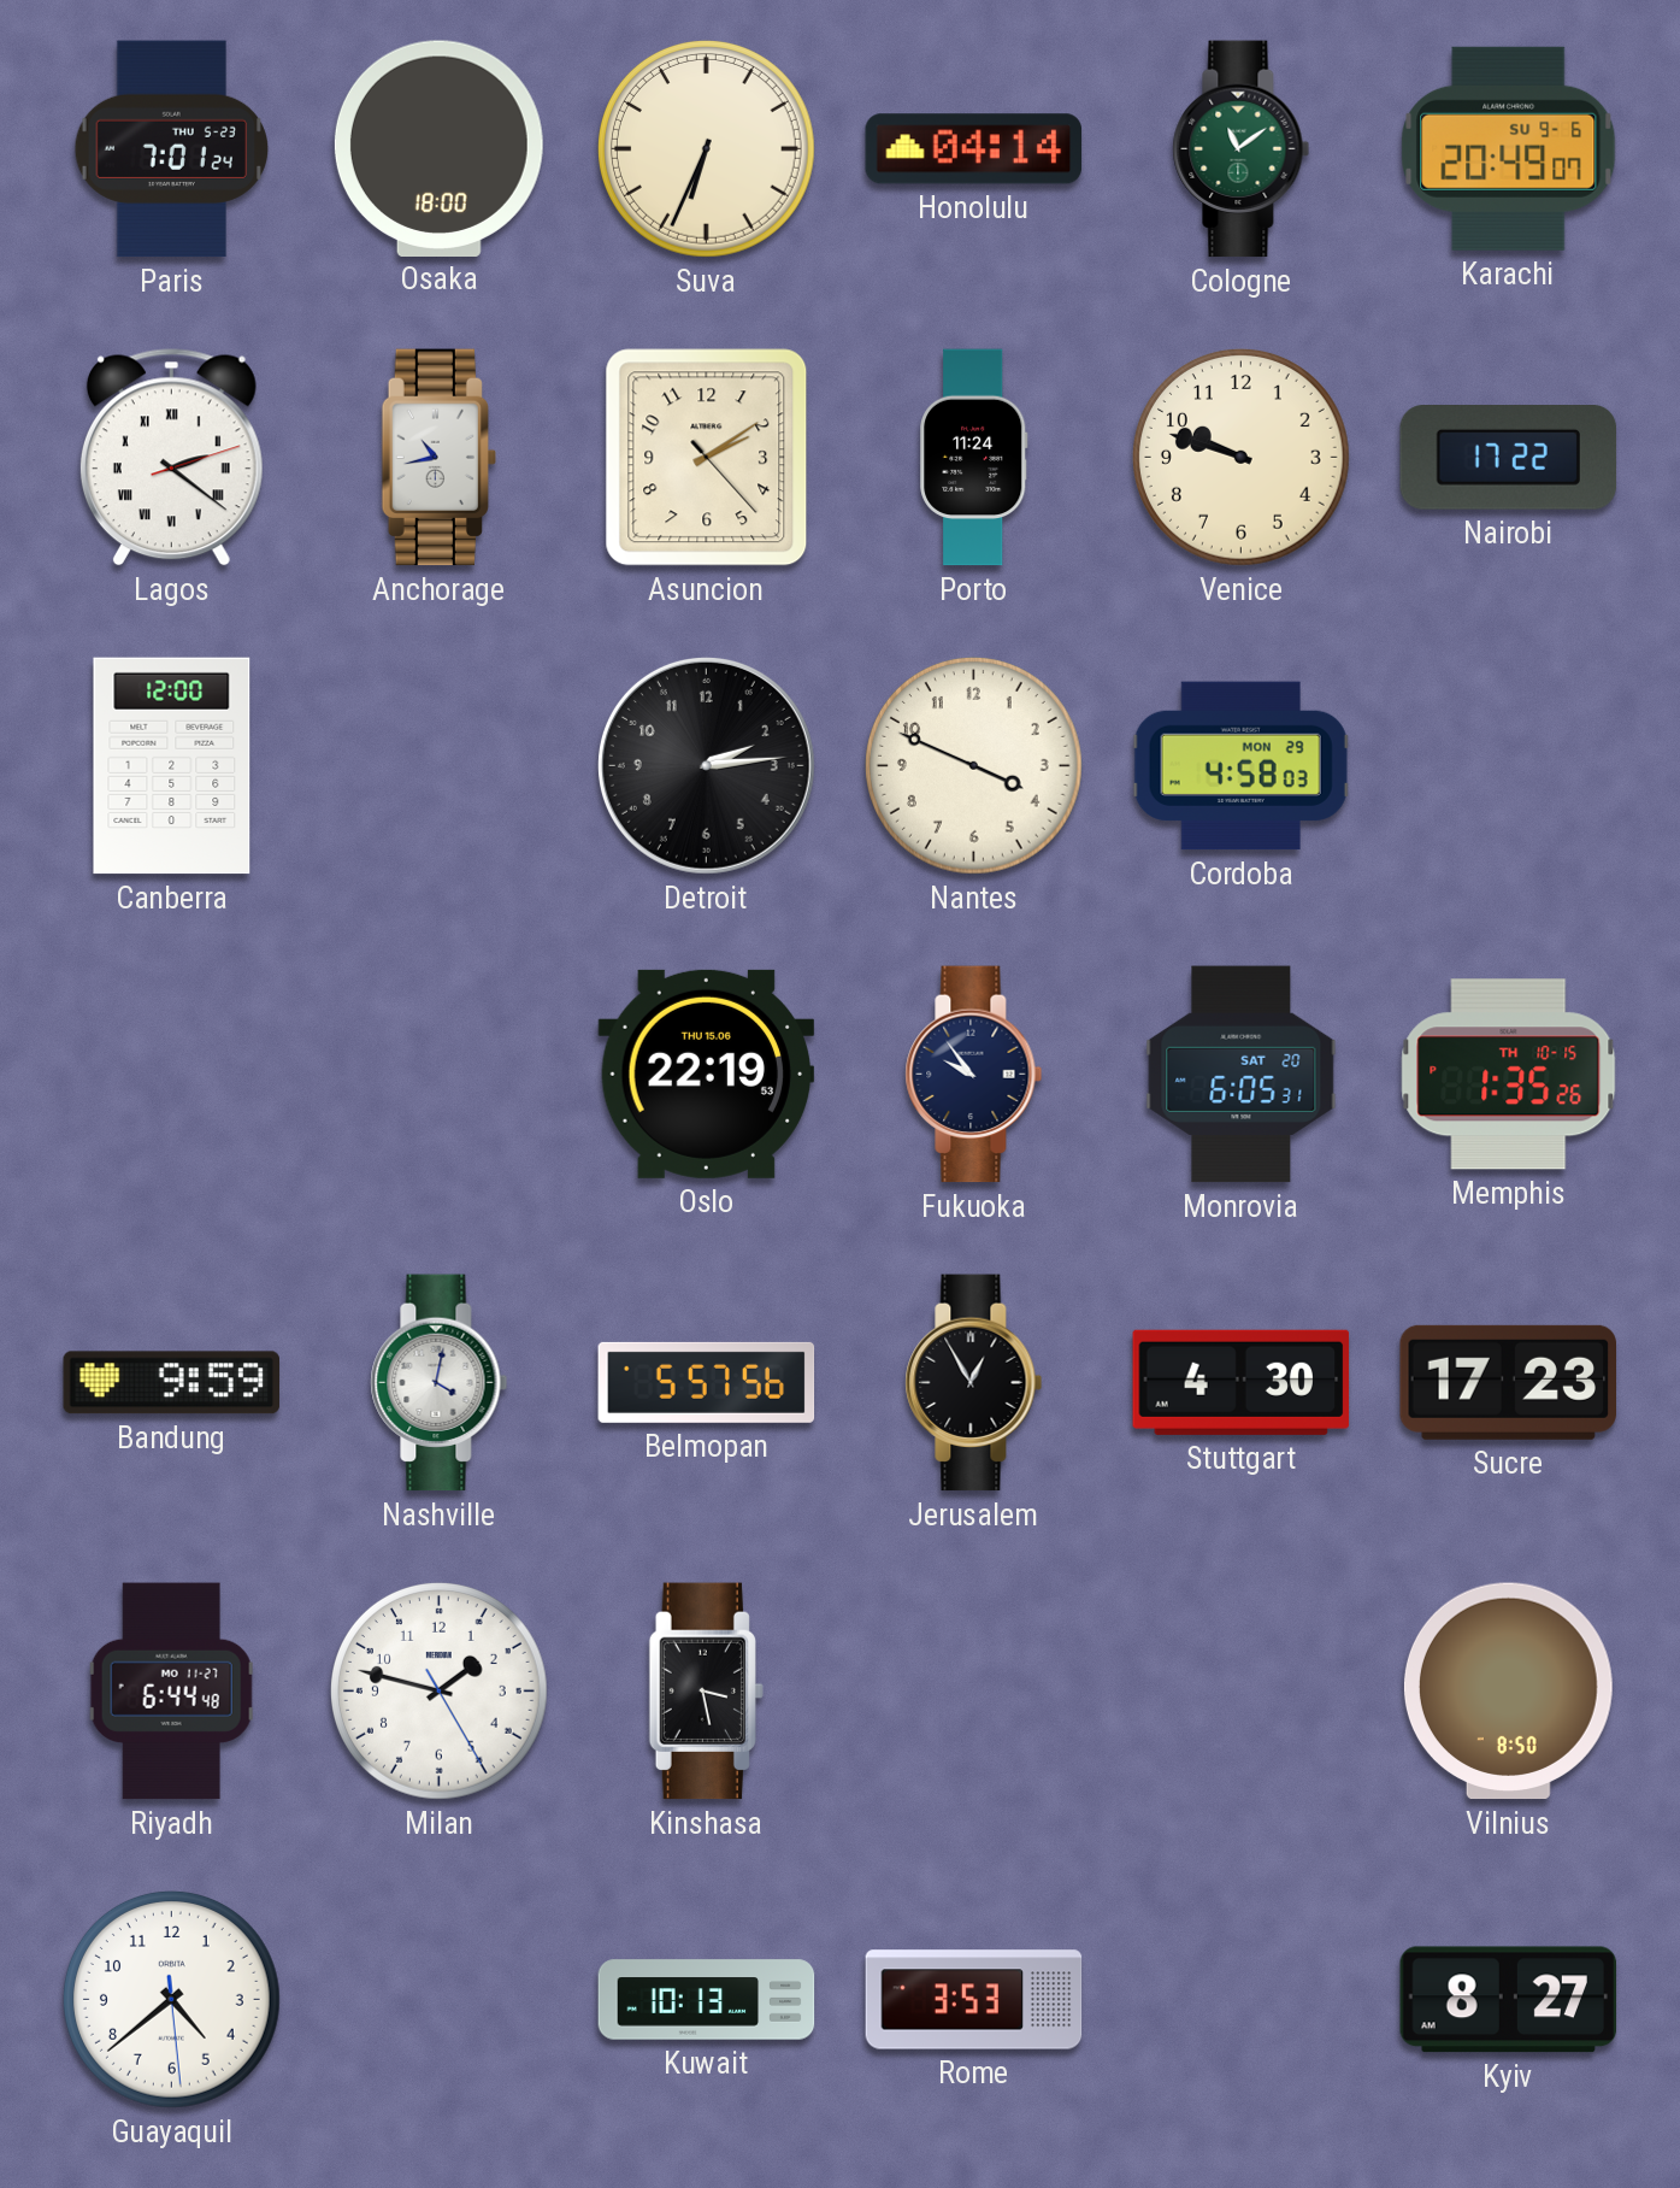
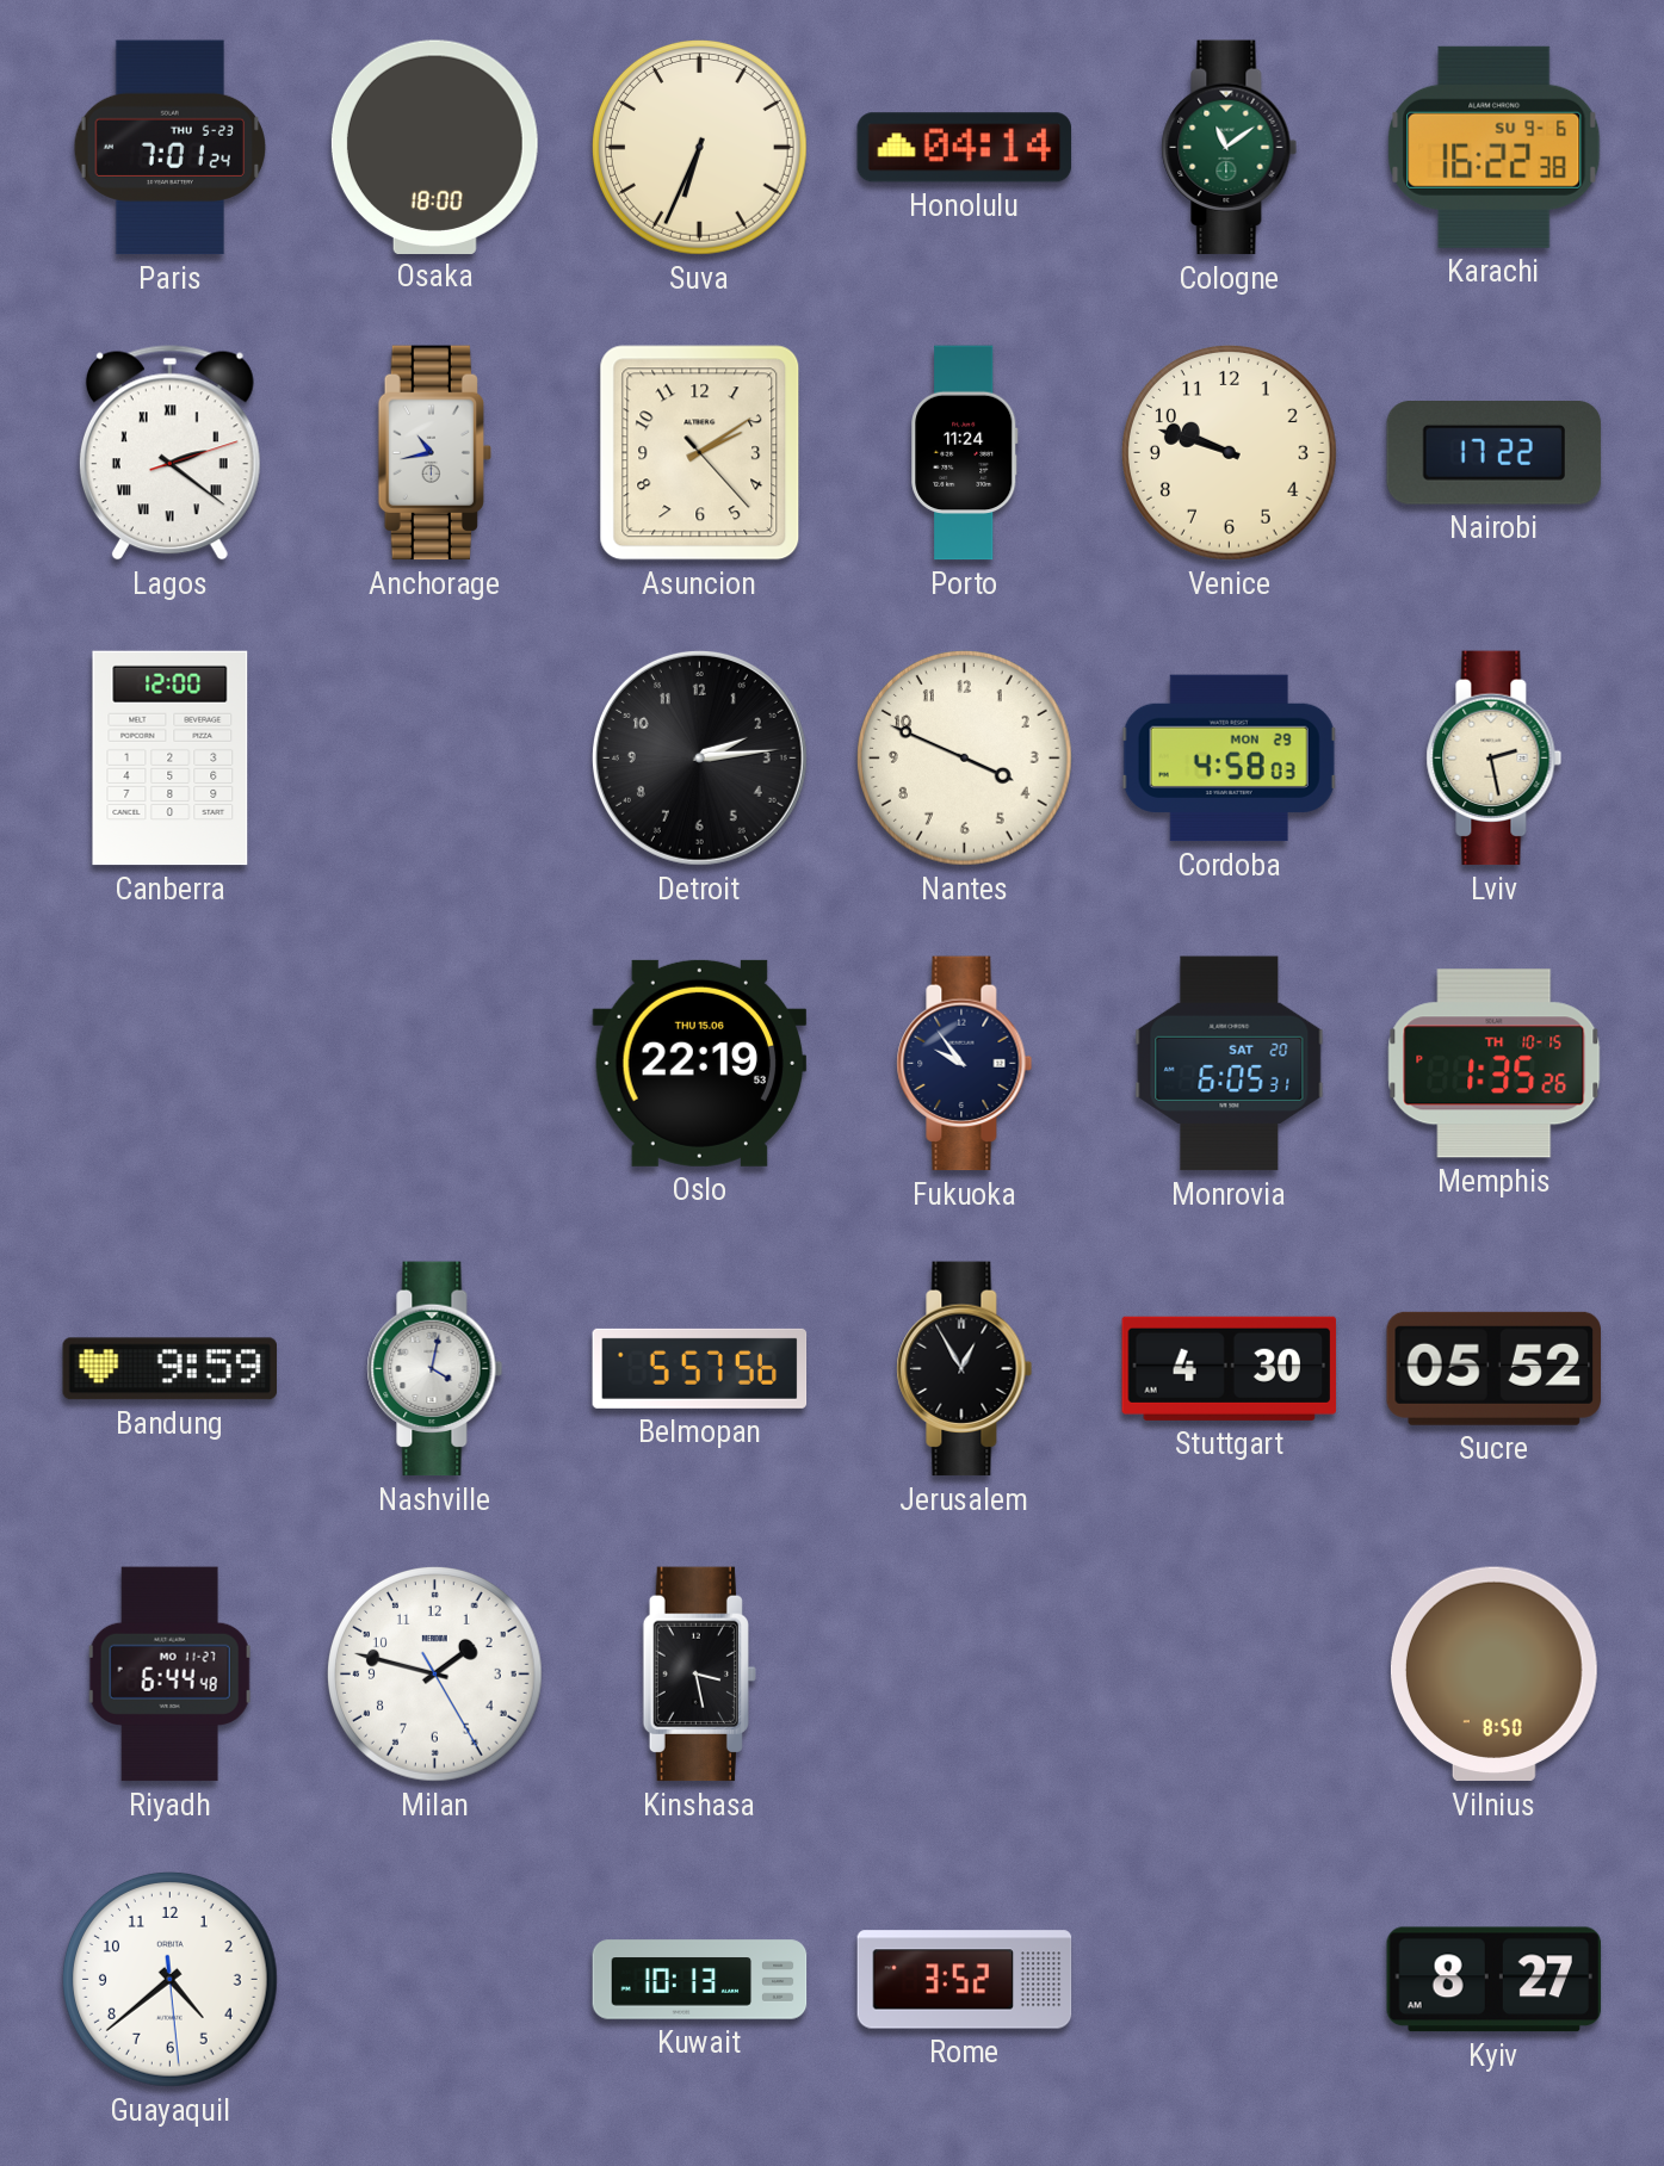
Karachi: 20:49 -> 16:22 (1495, 147)
Lviv: none -> 2:28 (1495, 759)
Sucre: 17:23 -> 05:52 (1493, 1368)
Rome: 3:53 -> 3:52 (965, 1980)
